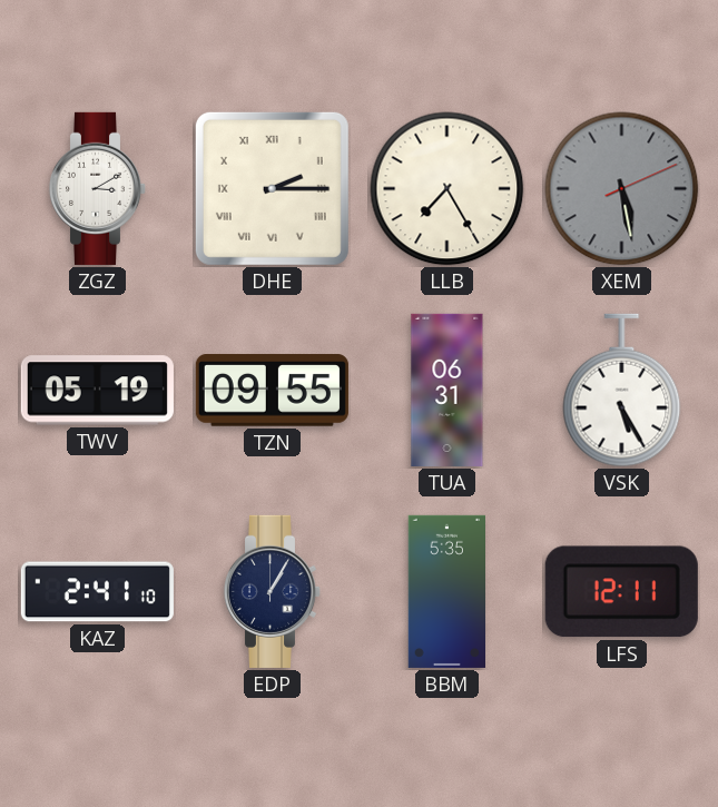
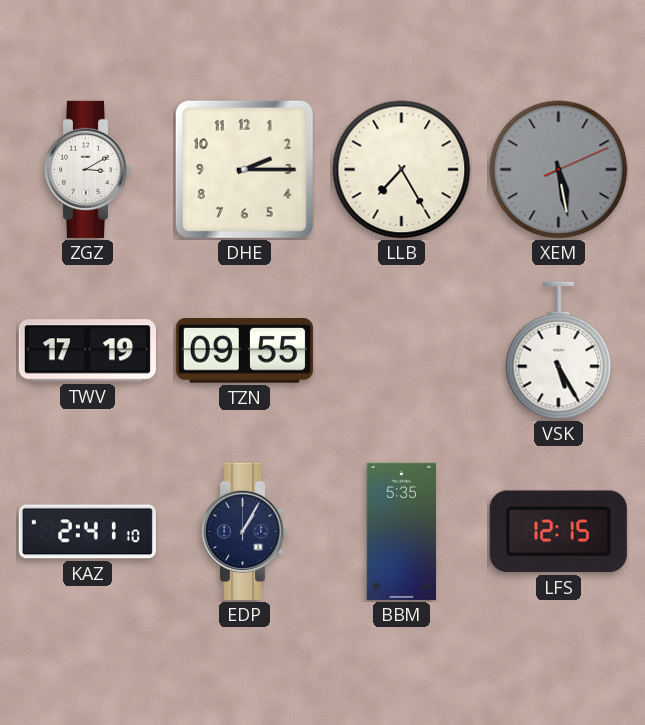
DHE numerals: Roman -> Arabic (244, 169)
TWV: 05:19 -> 17:19 (87, 351)
TUA: 06:31 -> none (447, 390)
LFS: 12:11 -> 12:15 (558, 532)
